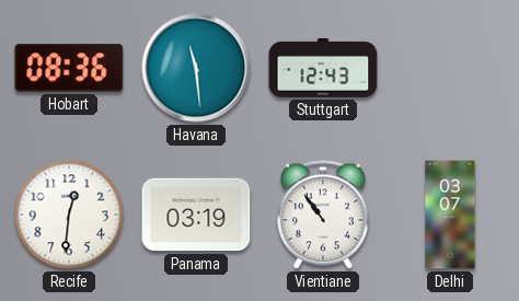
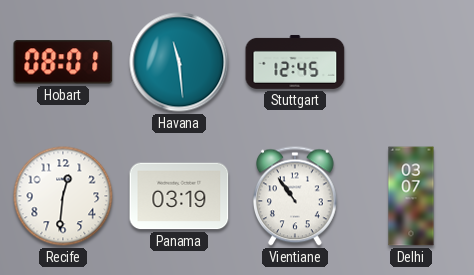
Hobart: 08:36 -> 08:01 (63, 62)
Stuttgart: 12:43 -> 12:45 (295, 62)
